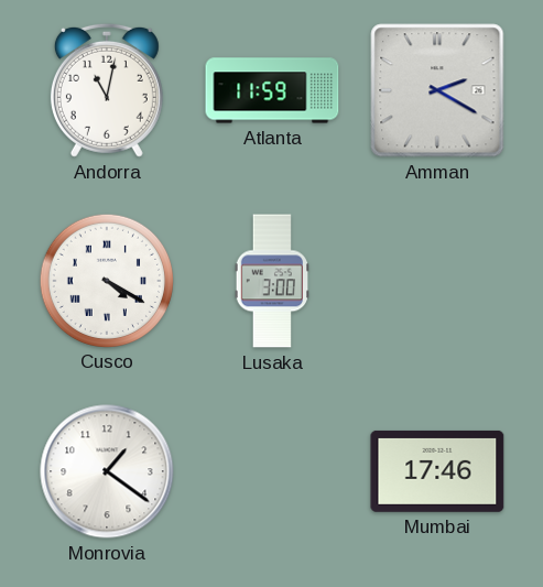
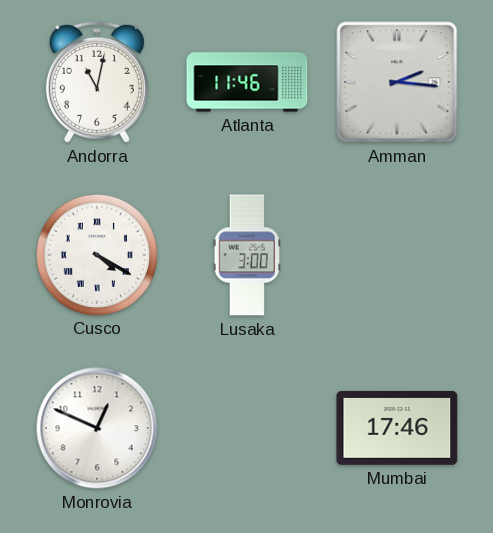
Atlanta: 11:59 -> 11:46 (247, 82)
Amman: 2:20 -> 2:16 (397, 82)
Monrovia: 1:21 -> 12:49 (97, 428)
